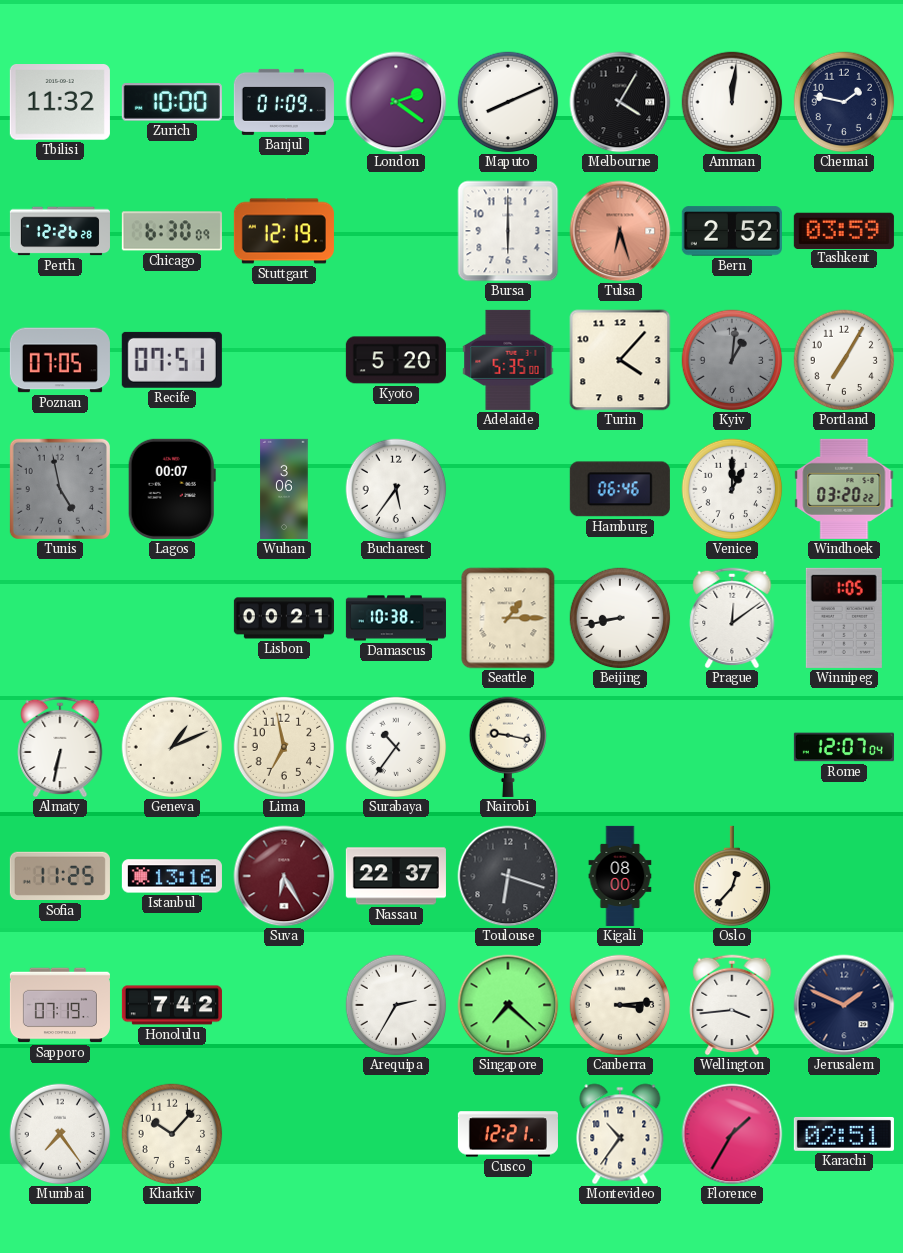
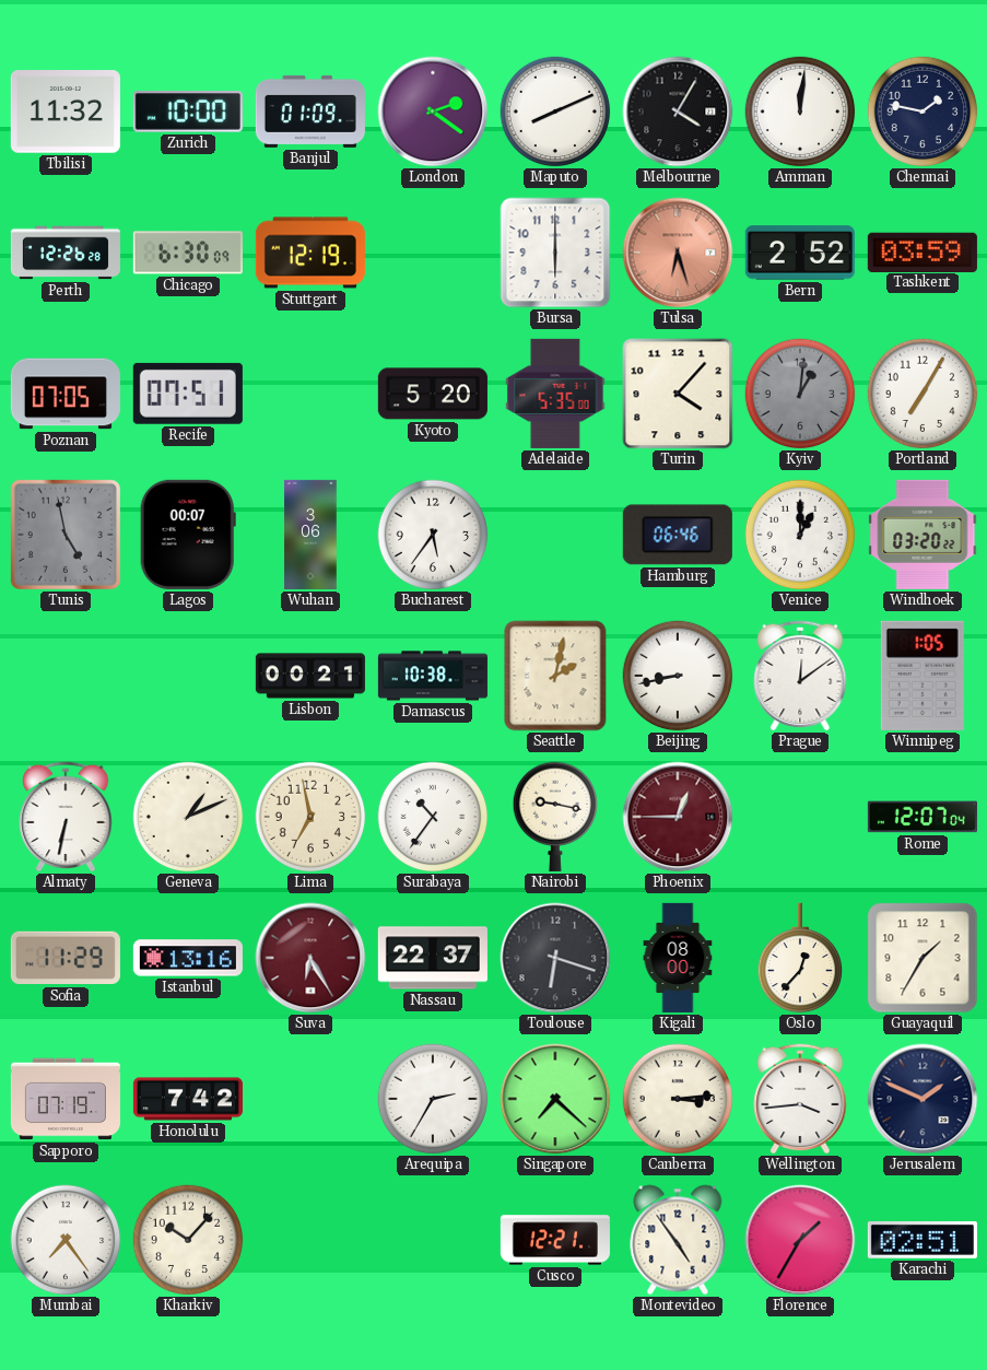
Seattle: 1:15 -> 2:02 (555, 676)
Phoenix: none -> 12:45 (678, 817)
Sofia: 11:25 -> 11:29 (66, 958)
Guayaquil: none -> 1:35 (923, 958)
Montevideo: 10:36 -> 4:54 (678, 1240)
